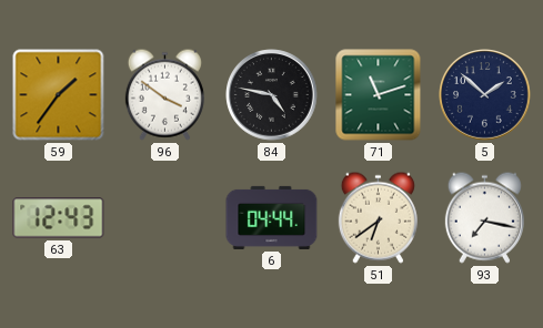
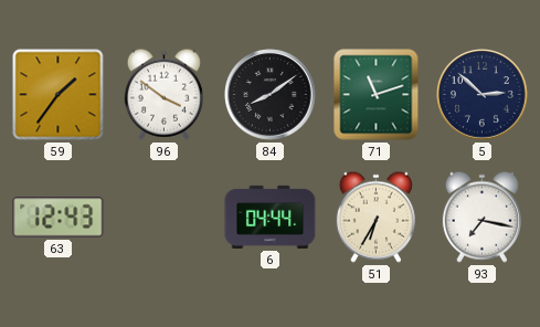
84: 4:47 -> 8:09 (271, 95)
5: 1:52 -> 2:52 (483, 95)
51: 6:39 -> 6:35 (375, 217)
